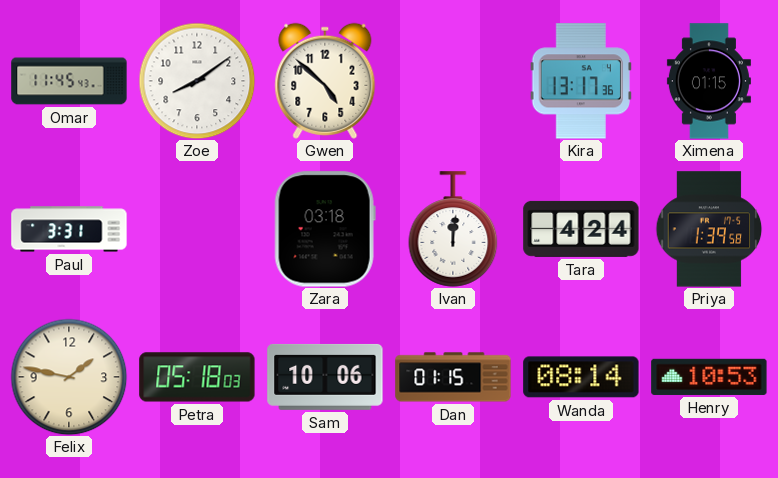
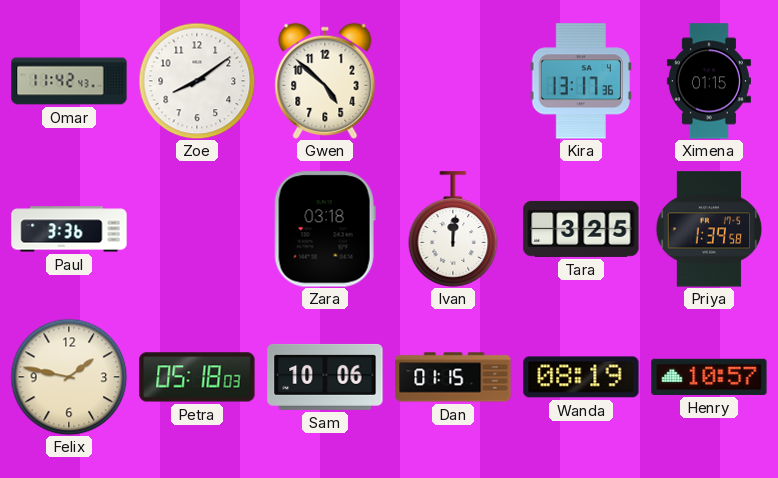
Omar: 11:45 -> 11:42 (69, 81)
Paul: 3:31 -> 3:36 (69, 229)
Tara: 4:24 -> 3:25 (581, 229)
Wanda: 08:14 -> 08:19 (581, 377)
Henry: 10:53 -> 10:57 (709, 377)
